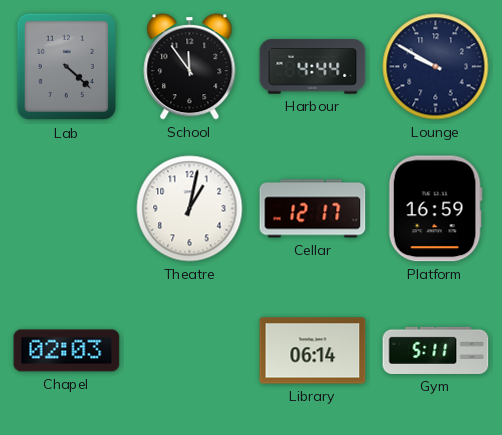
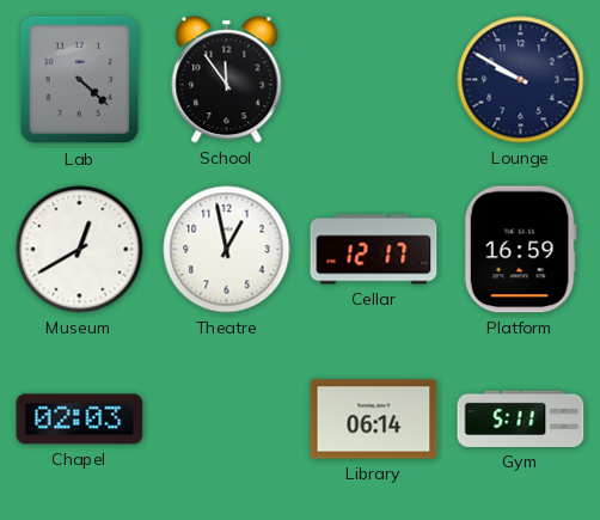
Harbour: 4:44 -> none (313, 67)
Museum: none -> 12:40 (80, 250)
Theatre: 1:02 -> 12:58 (227, 250)
